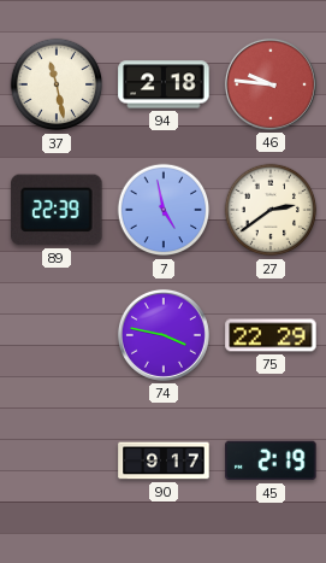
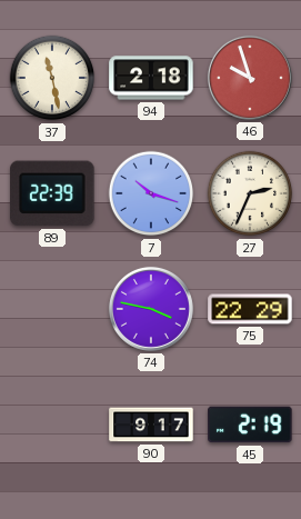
46: 9:46 -> 9:57 (250, 78)
7: 4:58 -> 10:18 (151, 193)
27: 2:39 -> 2:34 (250, 193)
